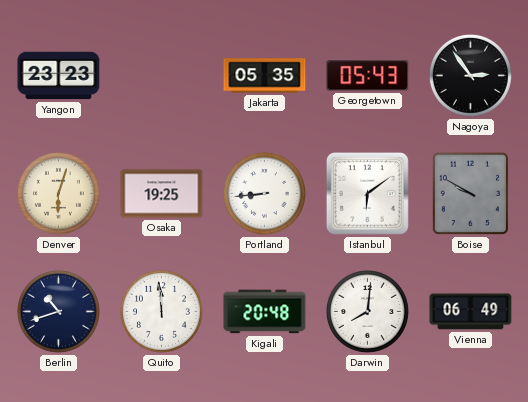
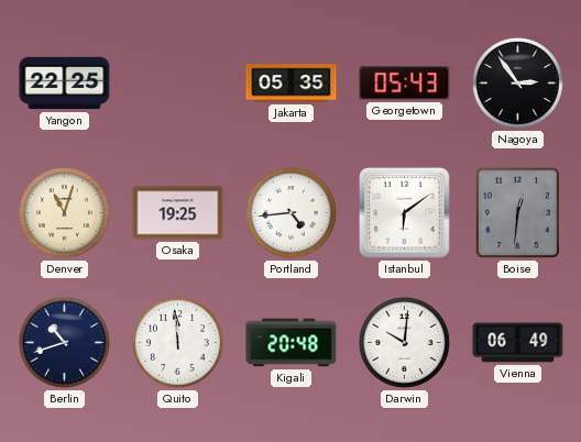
Yangon: 23:23 -> 22:25 (65, 84)
Denver: 6:03 -> 11:03 (64, 212)
Portland: 8:44 -> 4:44 (290, 212)
Boise: 9:50 -> 12:31 (517, 212)
Darwin: 8:01 -> 10:01 (404, 342)
